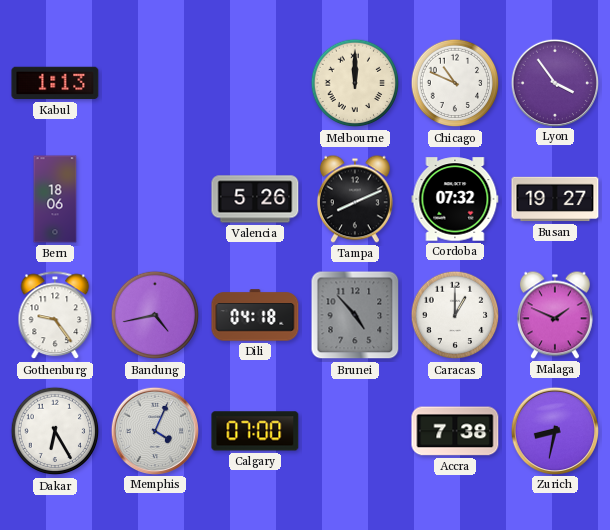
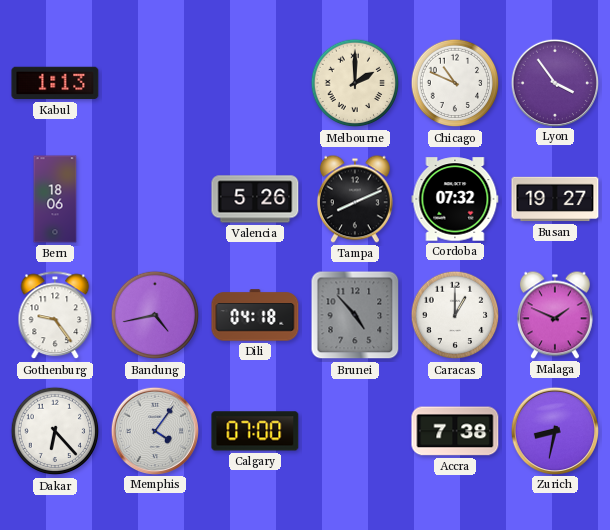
Melbourne: 12:00 -> 2:00 (355, 83)
Dakar: 6:25 -> 6:23 (55, 431)
Memphis: 4:04 -> 4:06 (154, 430)
